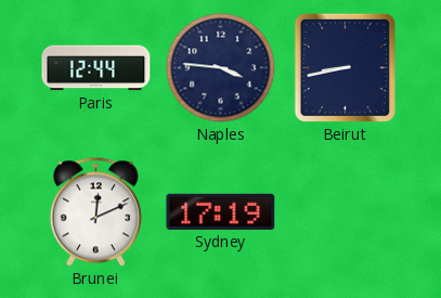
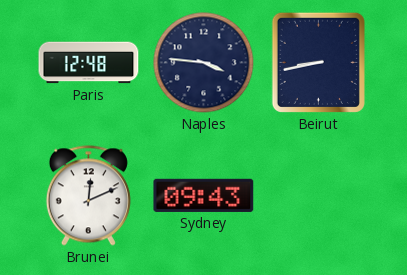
Paris: 12:44 -> 12:48 (89, 63)
Sydney: 17:19 -> 09:43 (204, 195)
